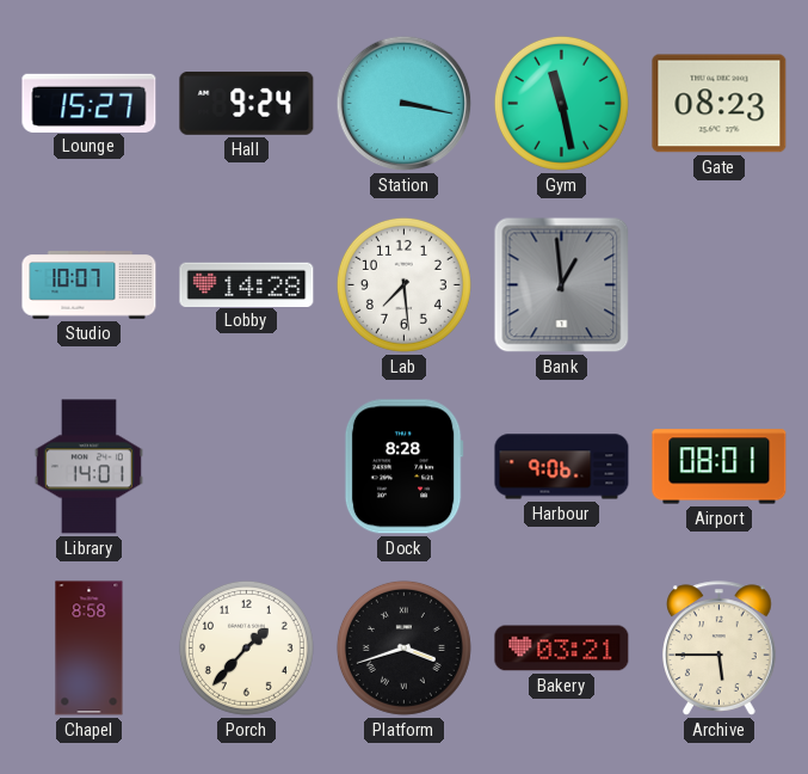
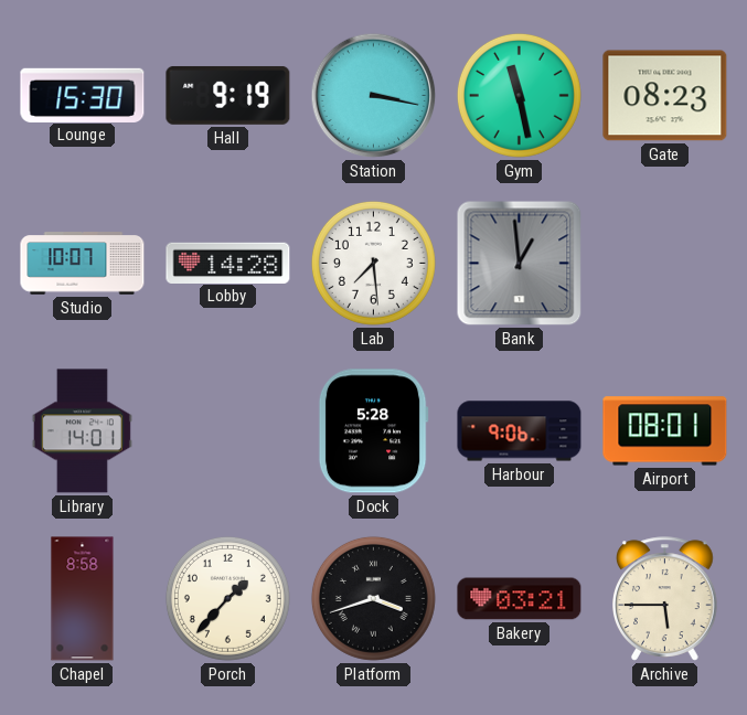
Lounge: 15:27 -> 15:30 (83, 95)
Hall: 9:24 -> 9:19 (228, 95)
Dock: 8:28 -> 5:28 (373, 431)
